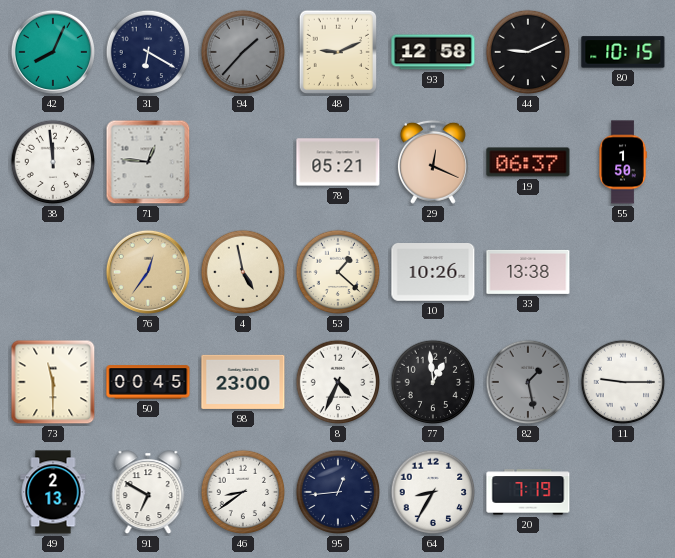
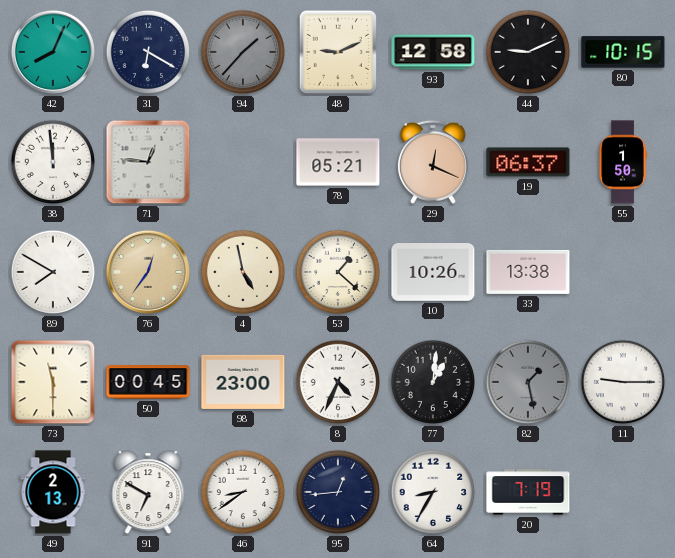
89: none -> 7:50 (53, 272)
77: 12:59 -> 1:01 (433, 382)
